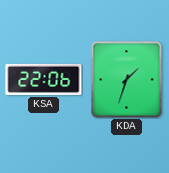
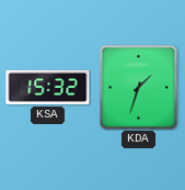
KSA: 22:06 -> 15:32 (48, 87)
